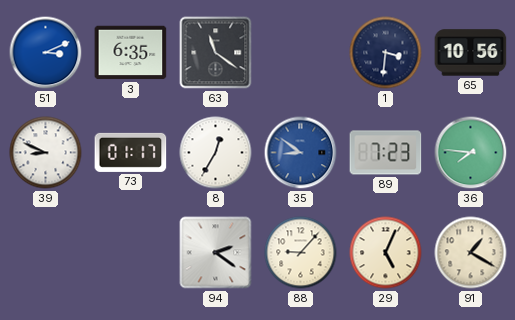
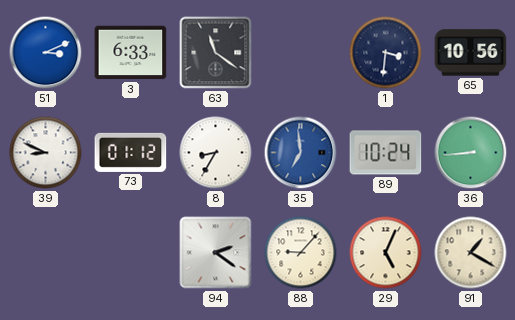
3: 6:35 -> 6:33 (131, 53)
73: 01:17 -> 01:12 (131, 152)
8: 12:35 -> 8:35 (216, 153)
35: 8:51 -> 6:59 (301, 153)
89: 7:23 -> 10:24 (386, 153)
36: 7:46 -> 8:44 (471, 153)
